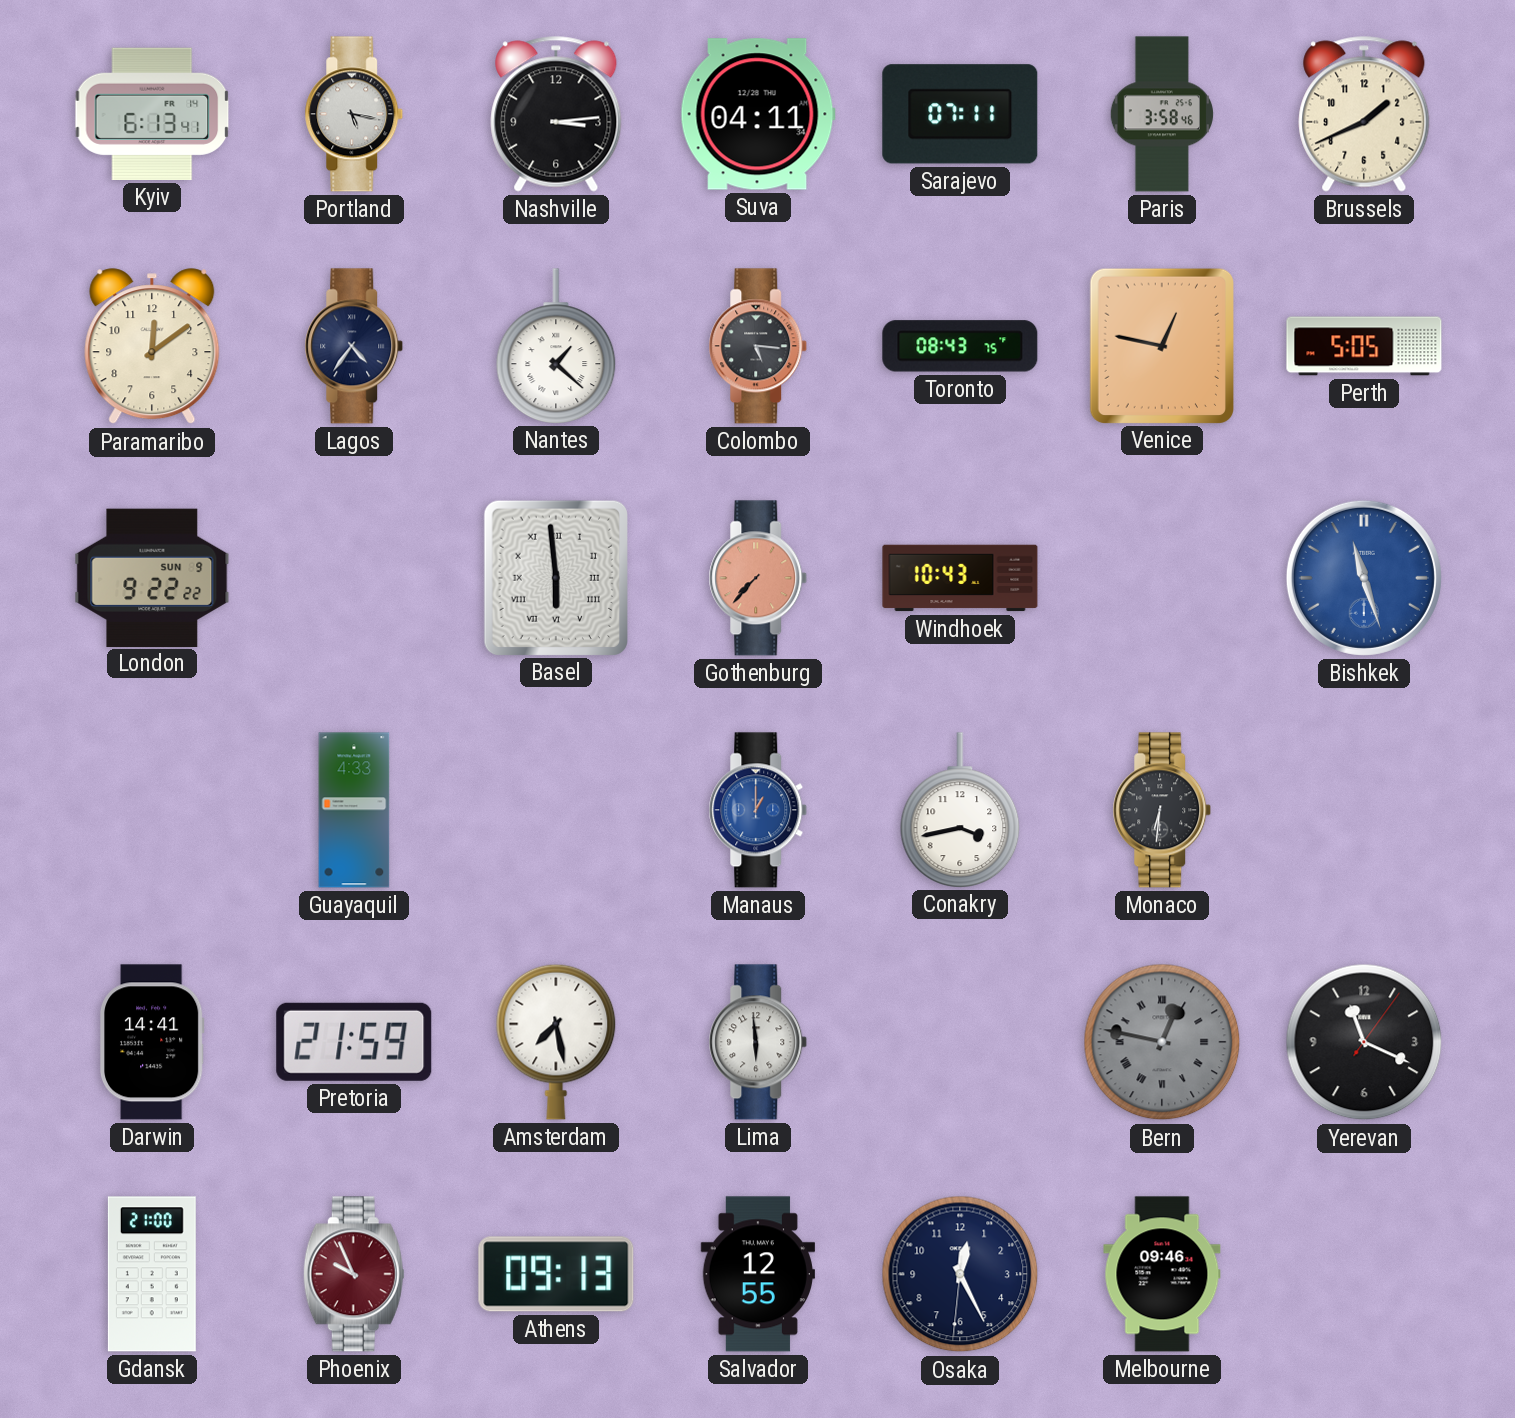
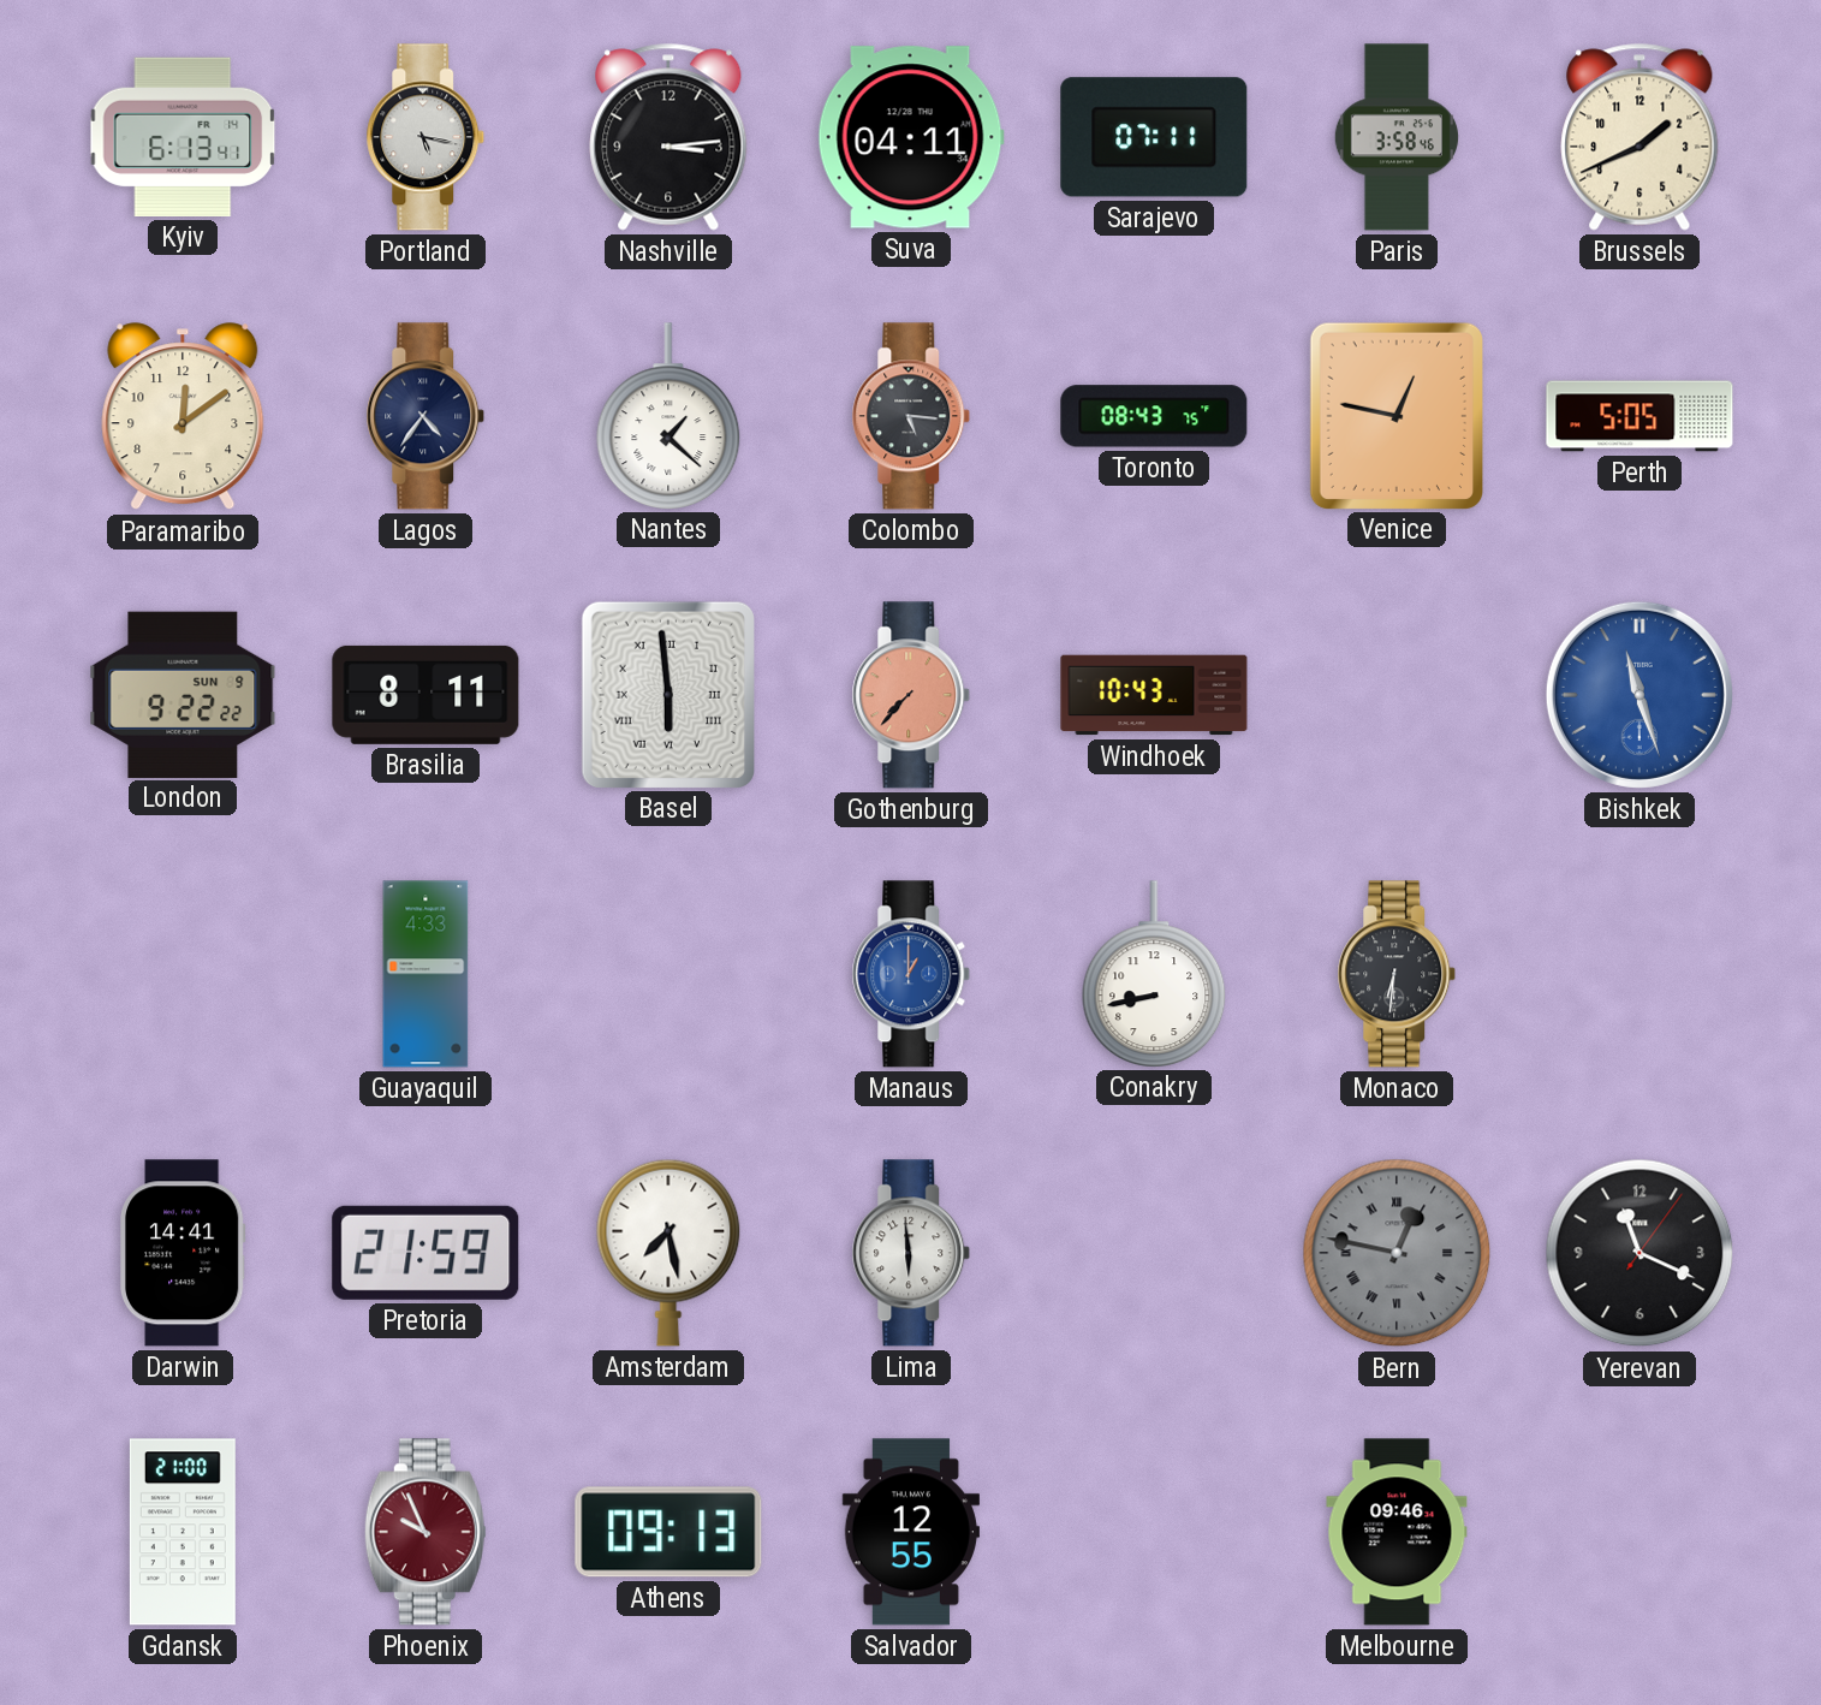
Brasilia: none -> 8:11 (426, 695)
Conakry: 3:43 -> 8:43 (1154, 974)
Osaka: 12:25 -> none (960, 1274)
